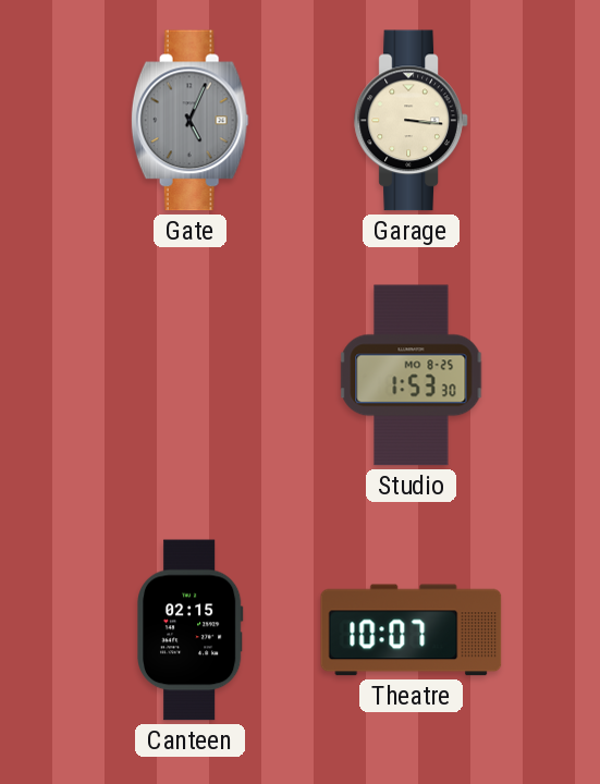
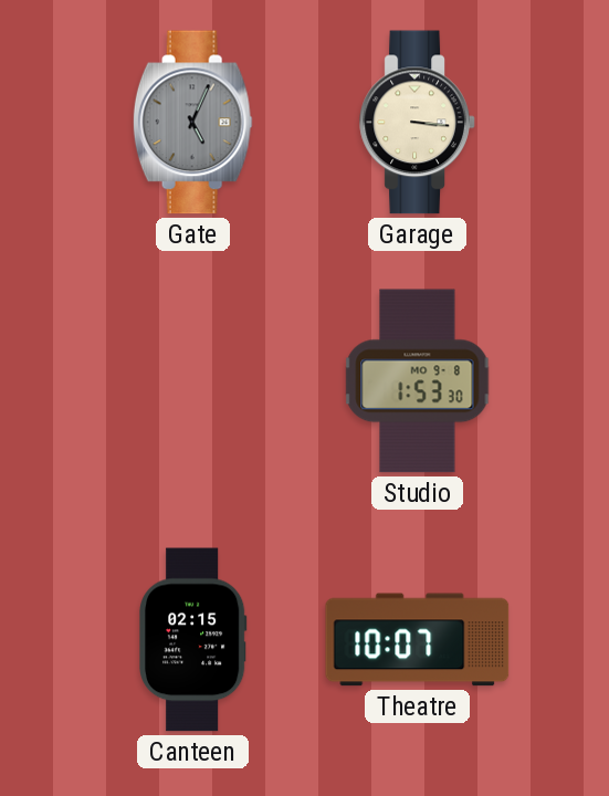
Studio date: MO 8-25 -> MO 9-8 (418, 381)
